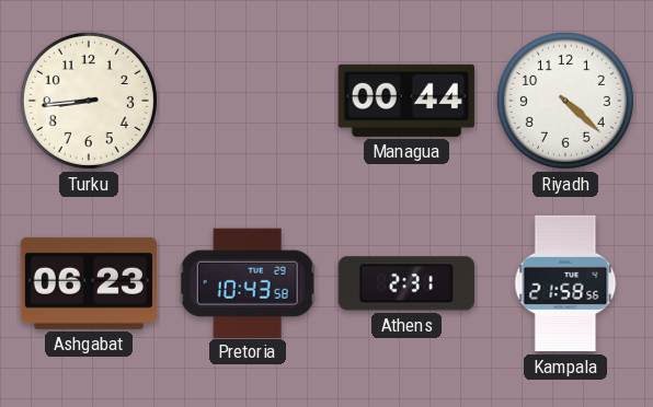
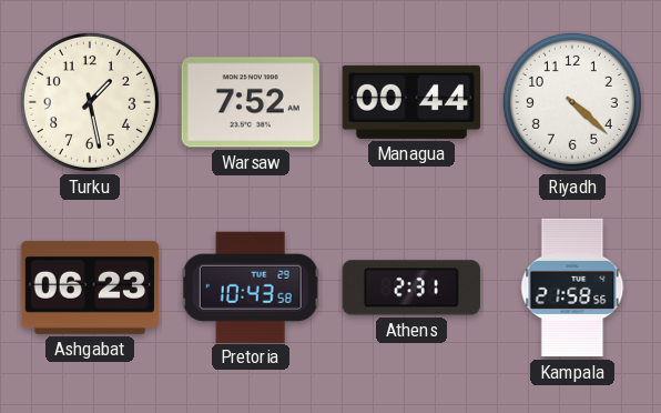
Turku: 8:44 -> 1:28 (90, 102)
Warsaw: none -> 7:52 (251, 102)
